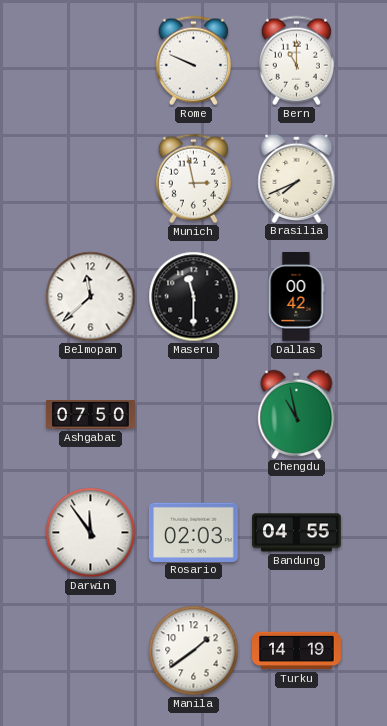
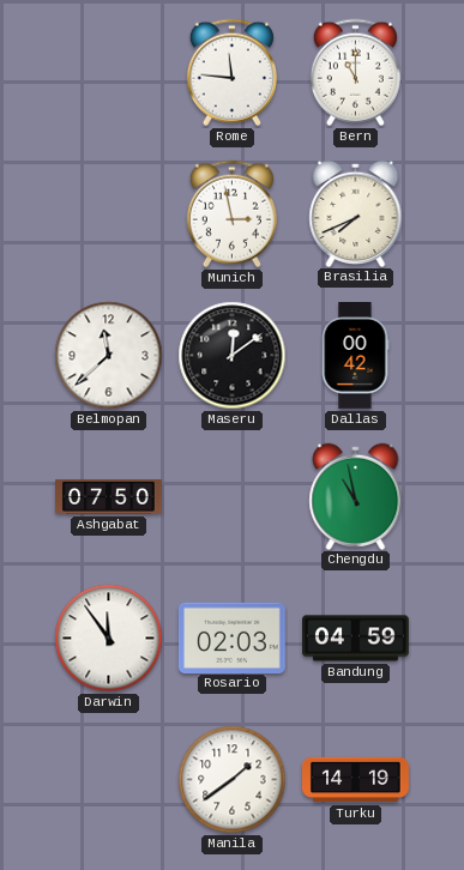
Rome: 9:49 -> 11:46 (231, 73)
Maseru: 11:30 -> 12:09 (233, 356)
Bandung: 04:55 -> 04:59 (356, 639)
